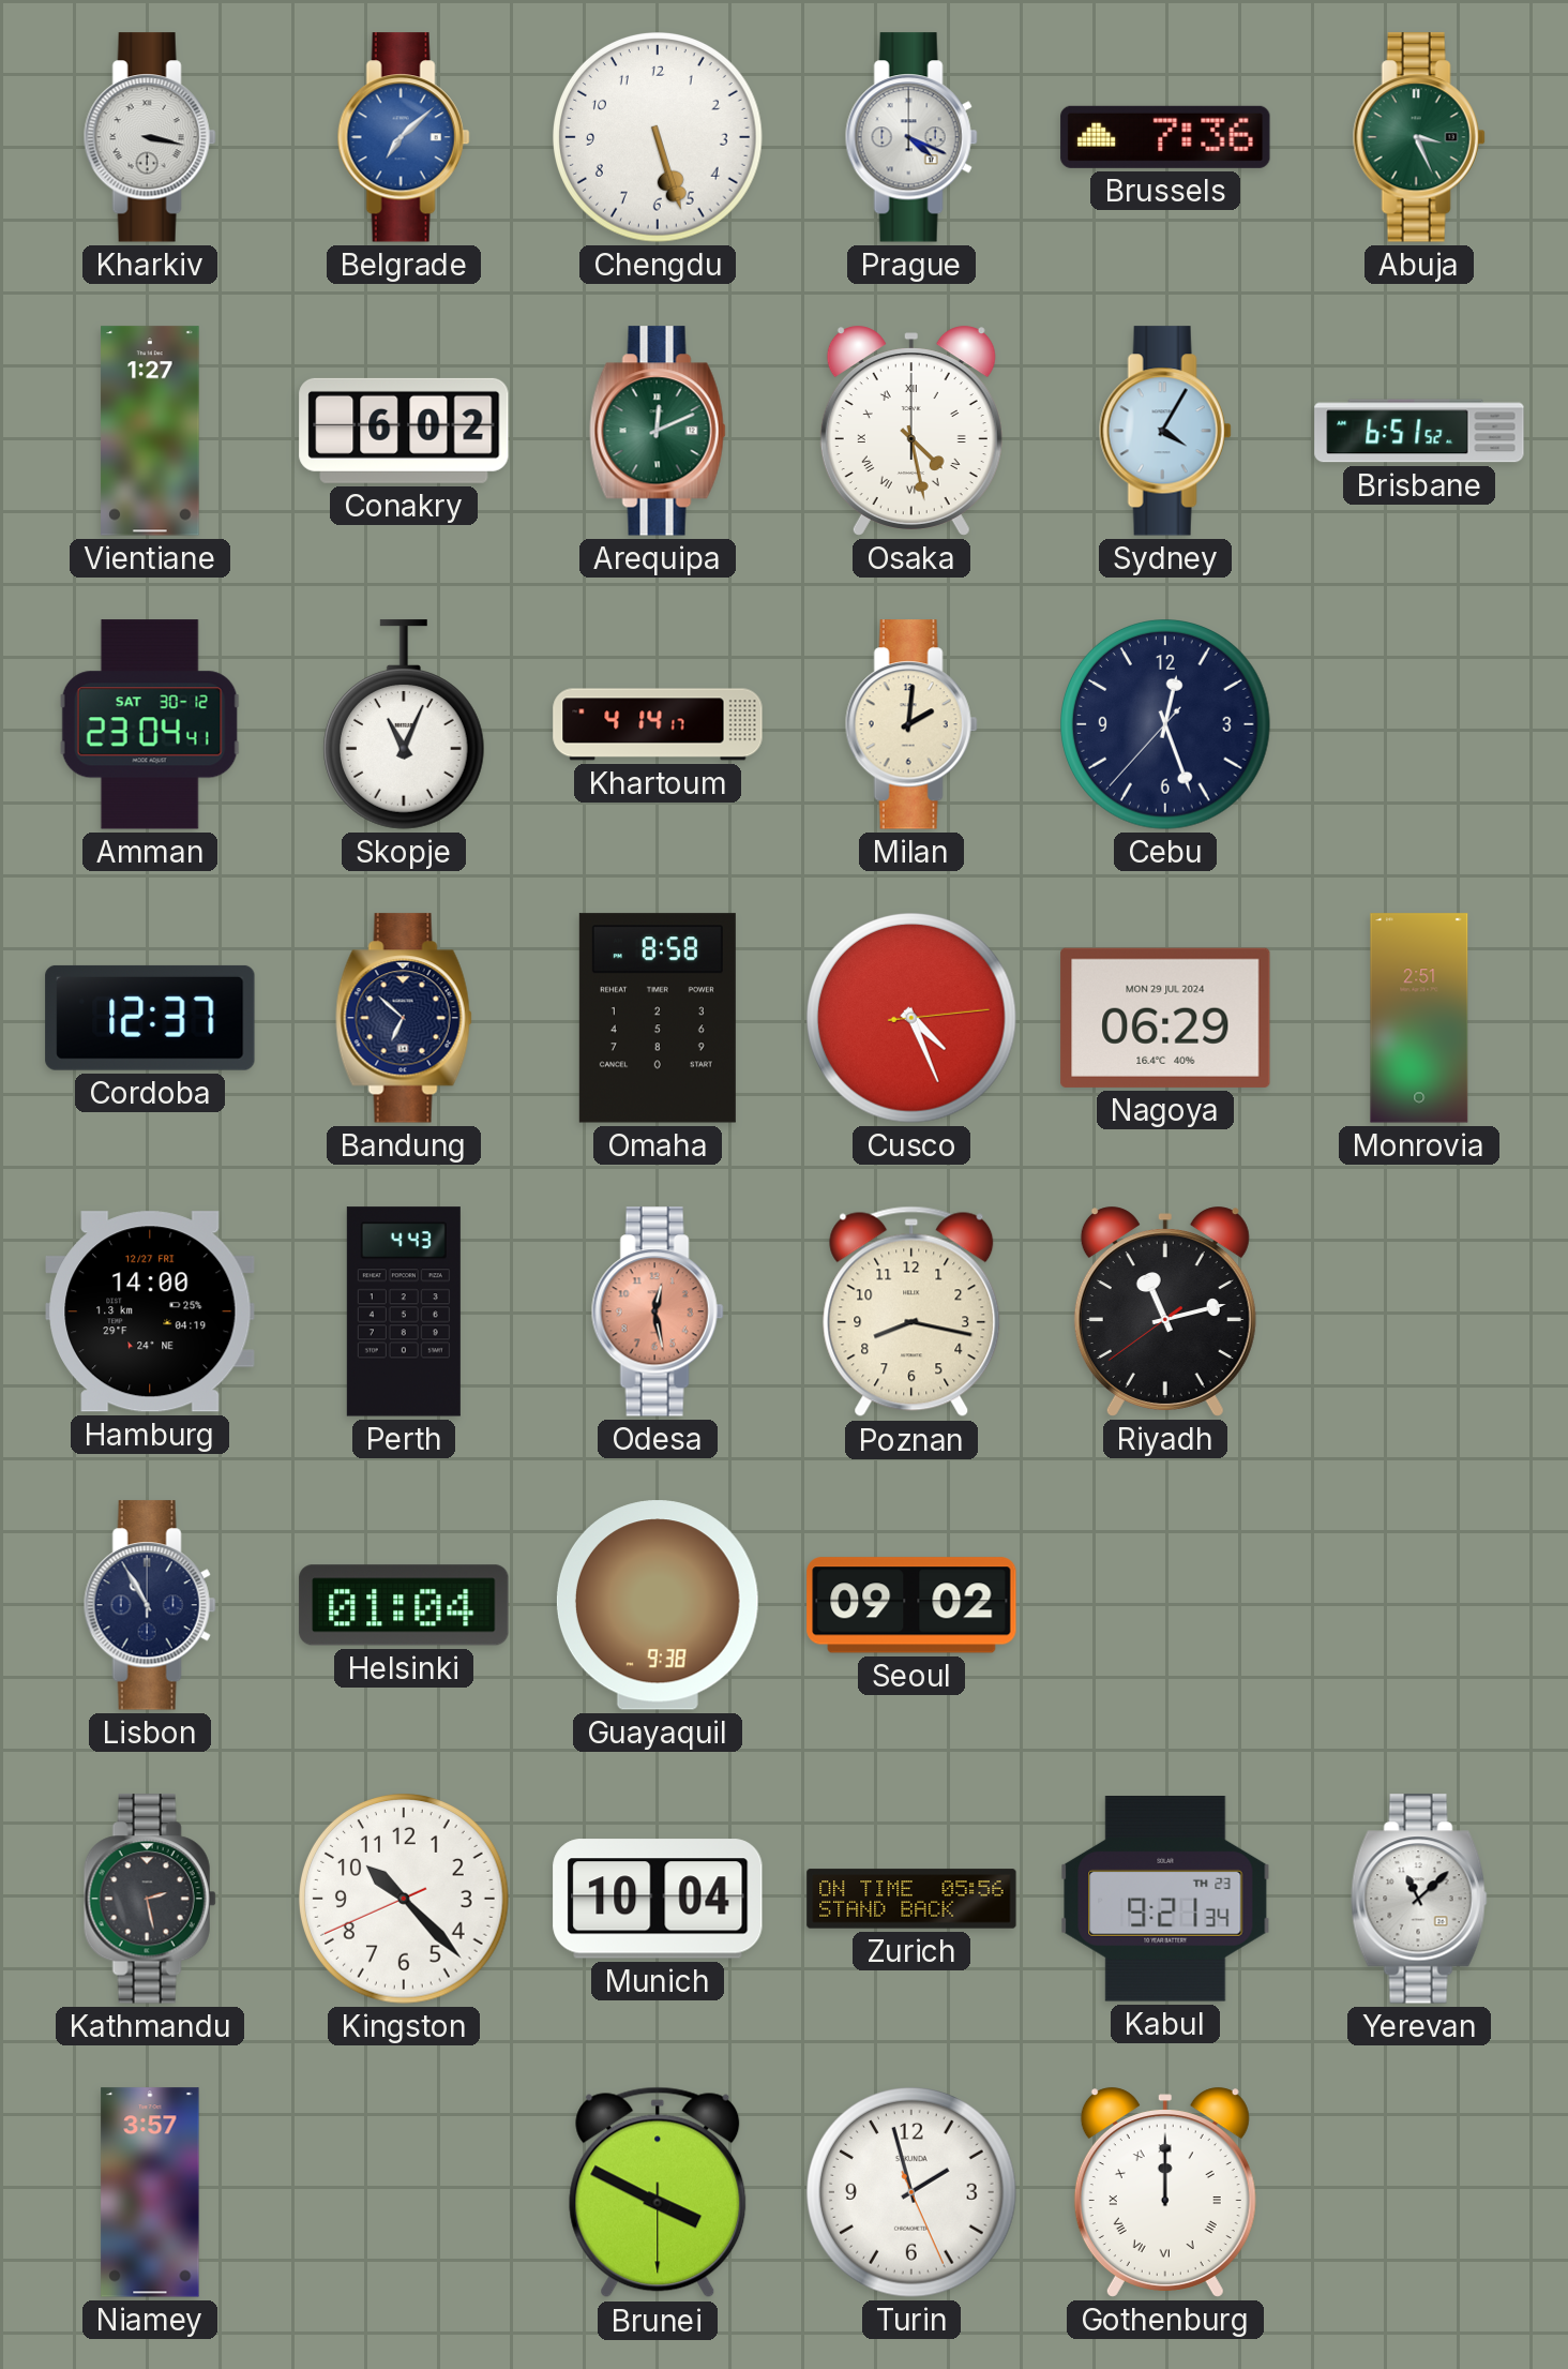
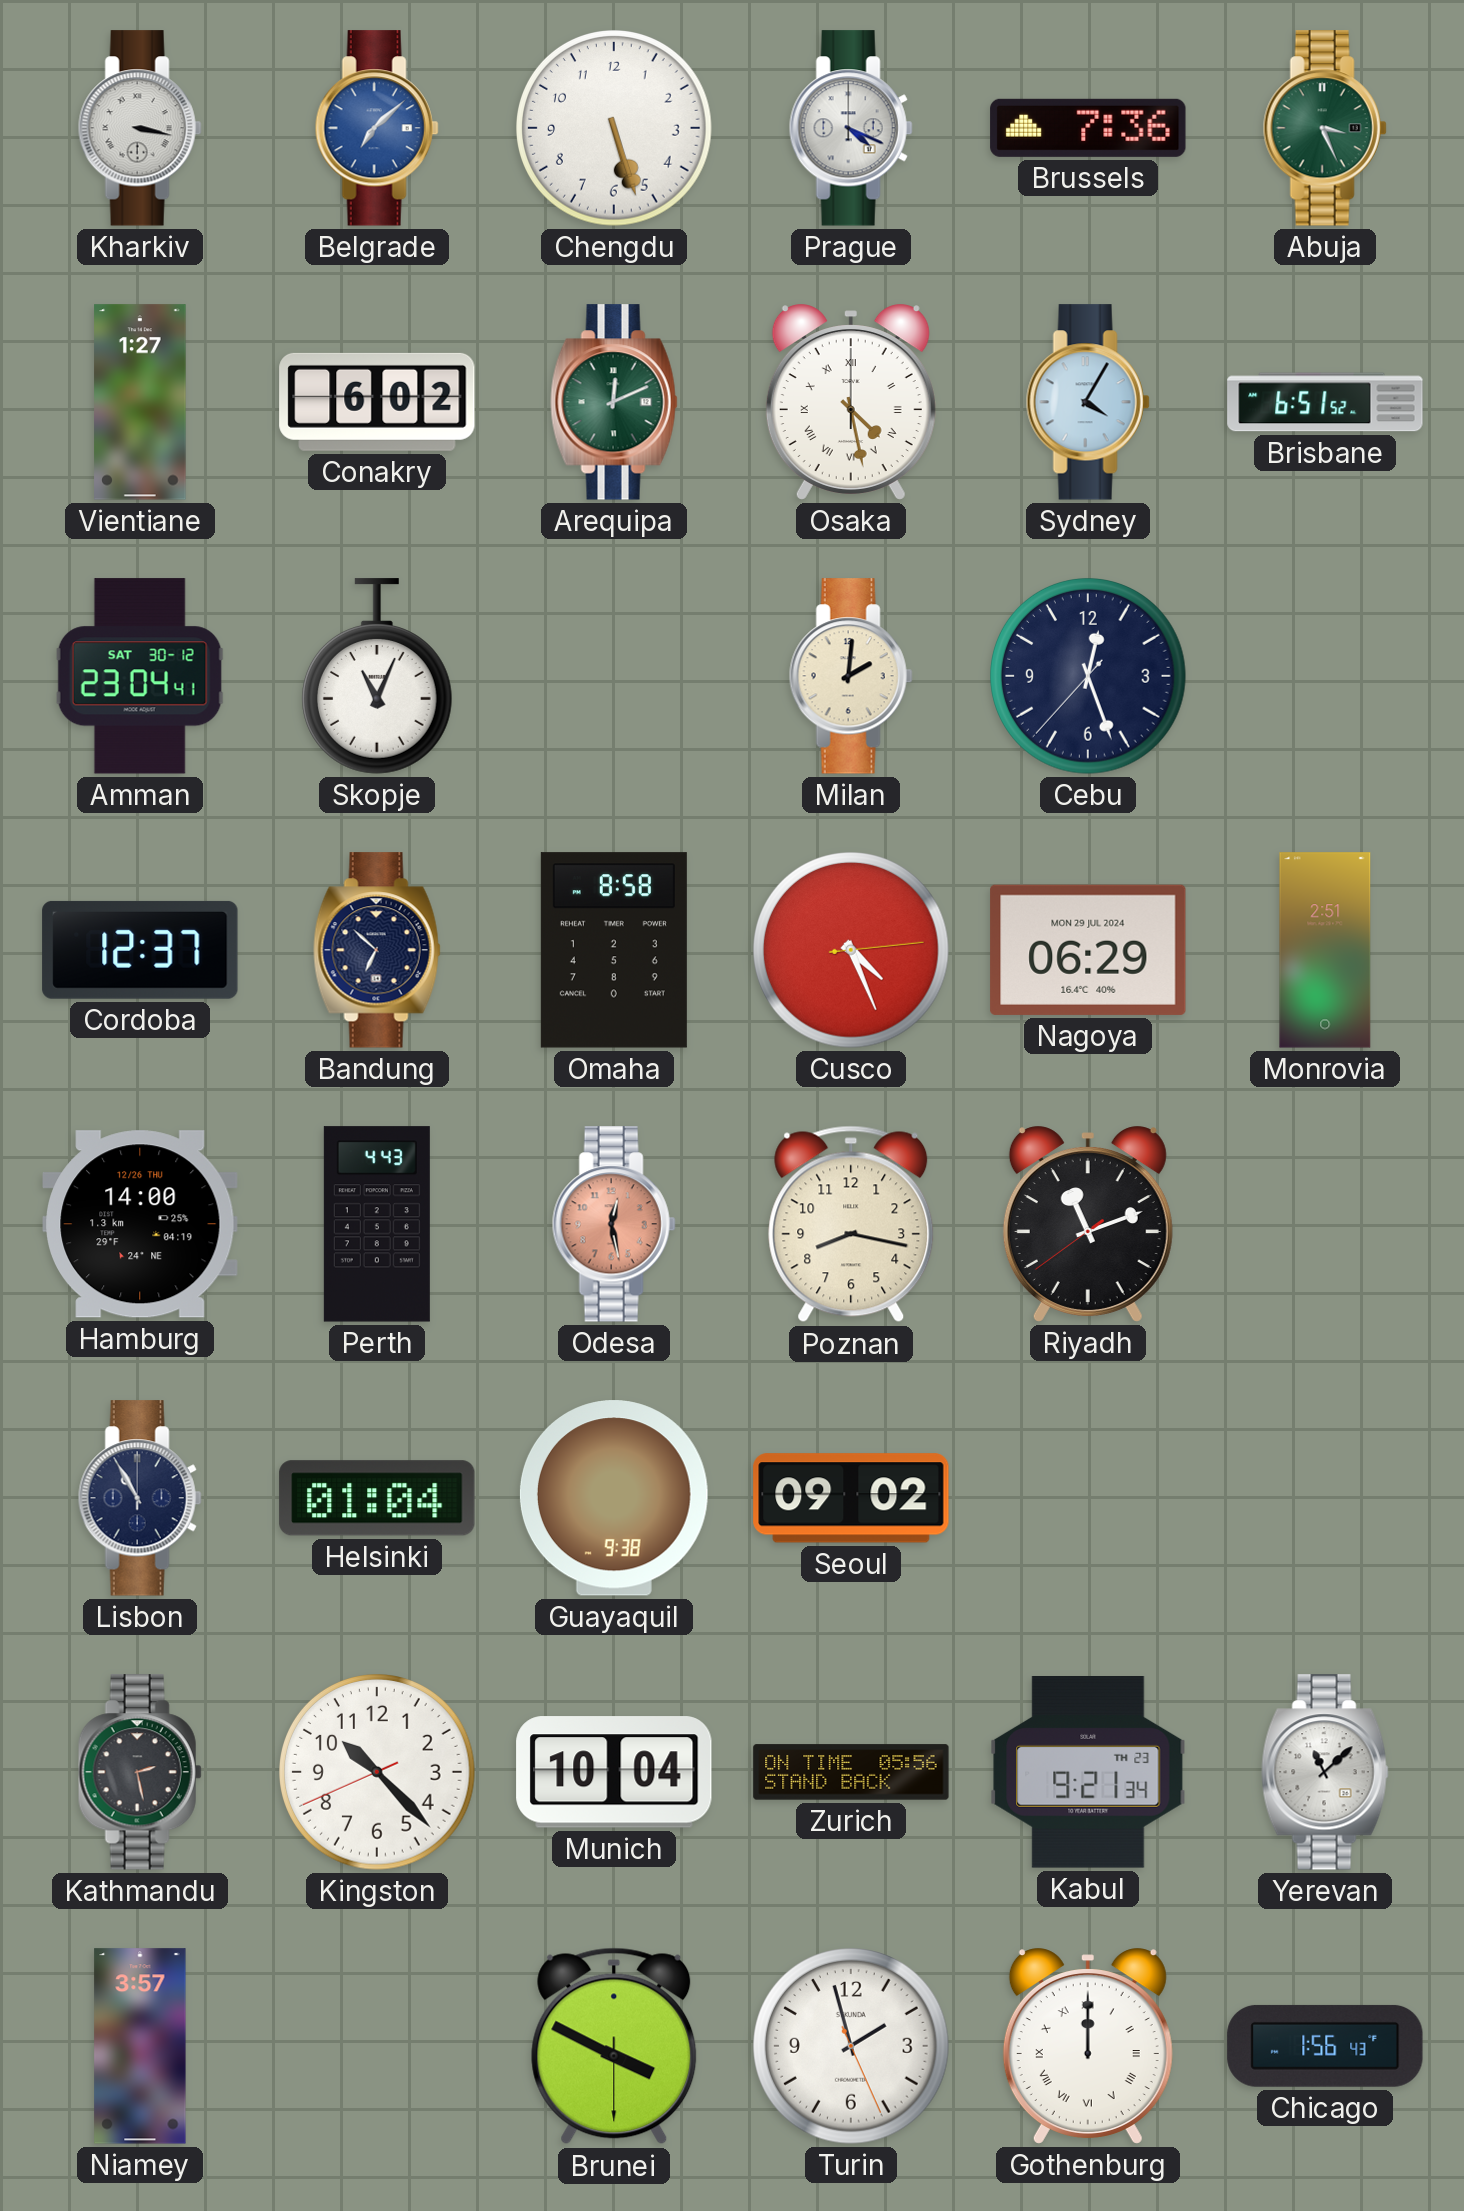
Khartoum: 4:14 -> none (658, 724)
Hamburg date: 12/27 FRI -> 12/26 THU (140, 1224)
Riyadh: 11:12 -> 11:11 (1088, 1224)
Chicago: none -> 1:56 (1325, 2046)
